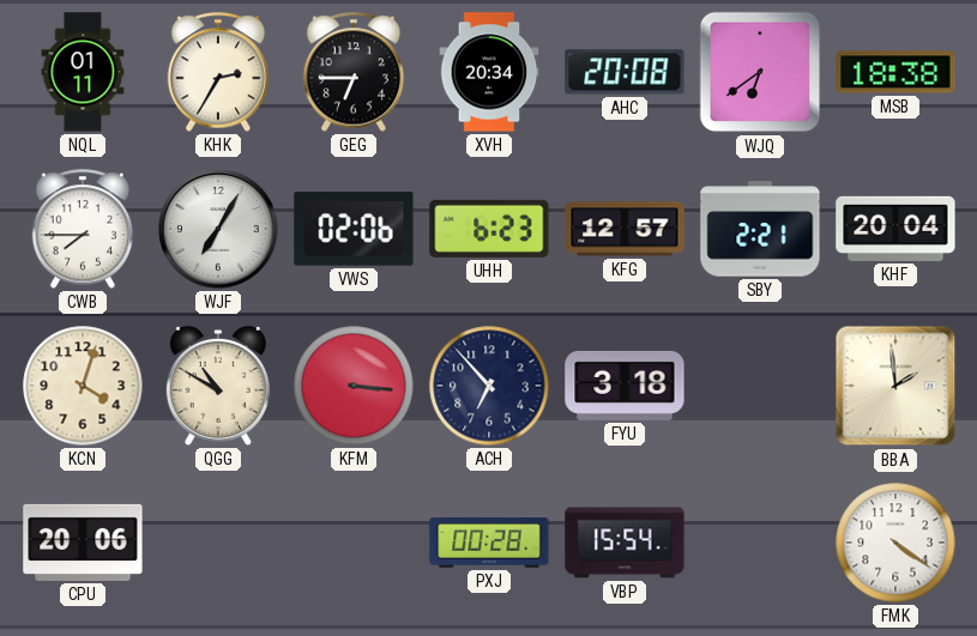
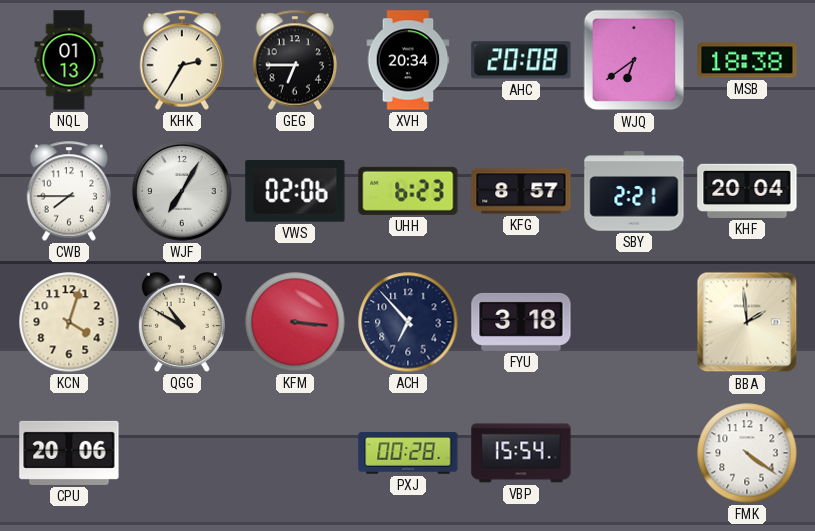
NQL: 01:11 -> 01:13 (69, 60)
KFG: 12:57 -> 8:57 (521, 191)
